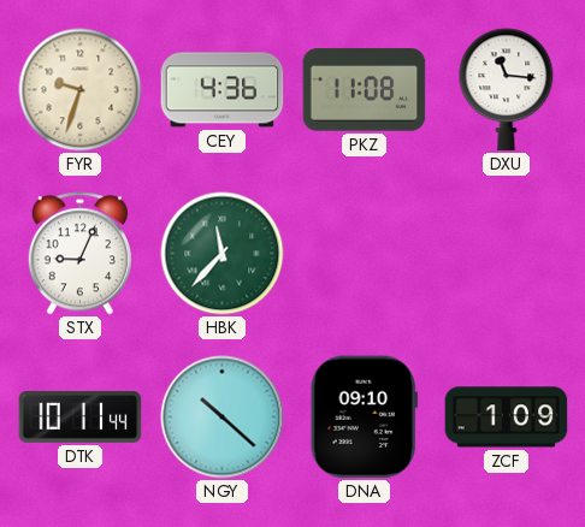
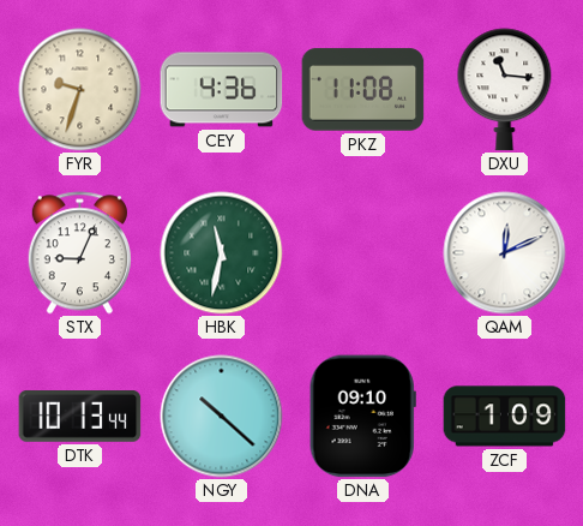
HBK: 11:37 -> 11:32 (222, 253)
QAM: none -> 12:11 (505, 253)
DTK: 10:11 -> 10:13 (80, 417)
